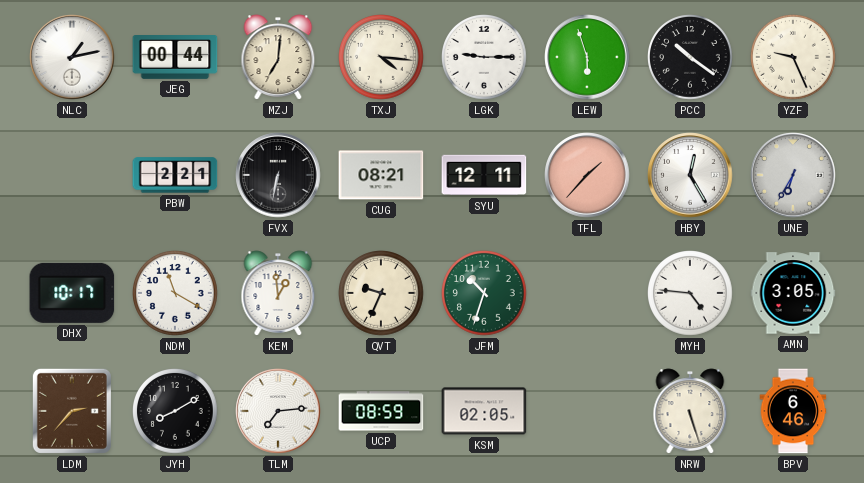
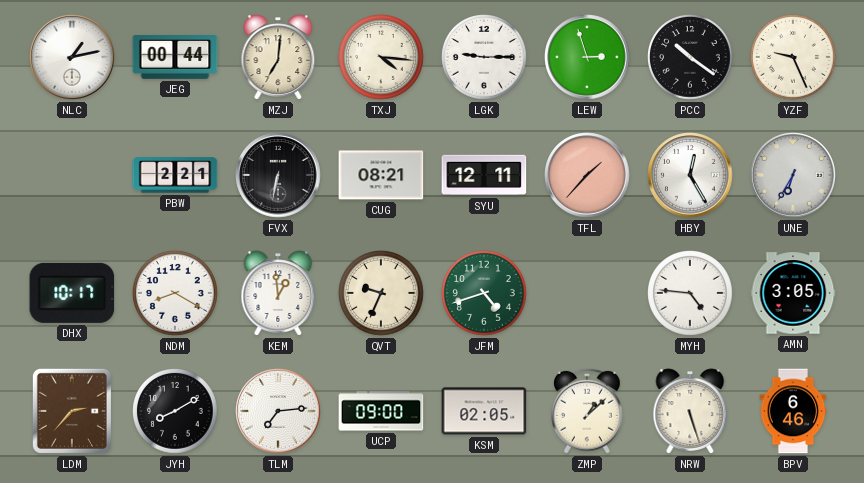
LEW: 5:57 -> 2:57 (587, 57)
NDM: 11:20 -> 8:20 (176, 294)
JFM: 10:33 -> 4:42 (485, 294)
UCP: 08:59 -> 09:00 (381, 411)
ZMP: none -> 1:08 (588, 411)
